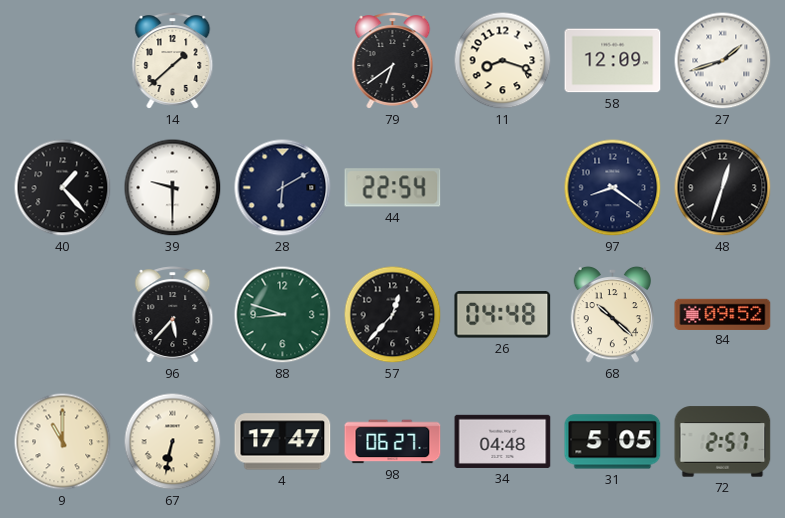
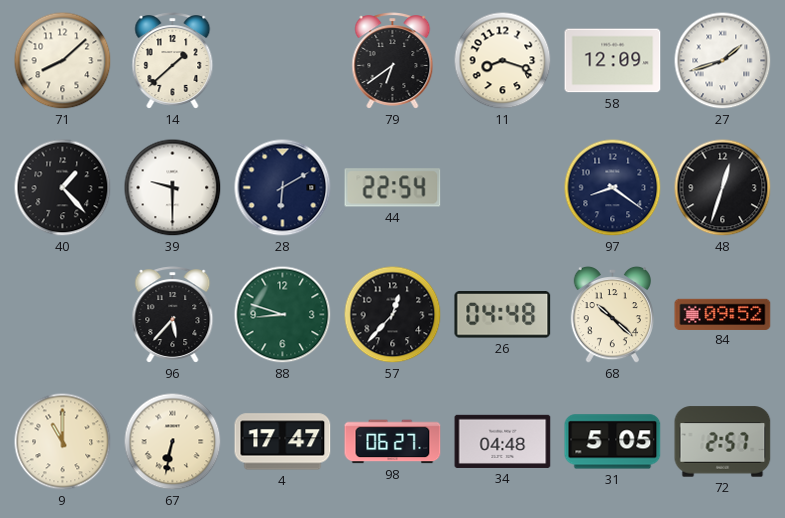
71: none -> 8:08 (63, 61)
